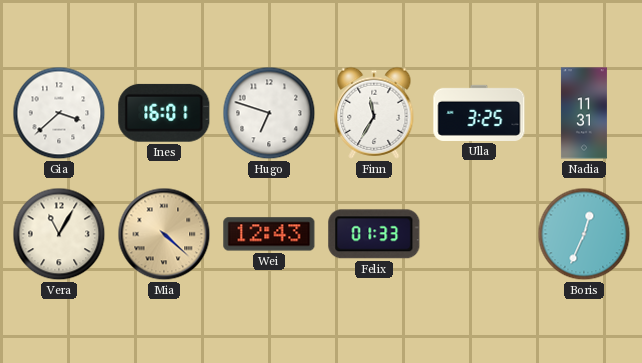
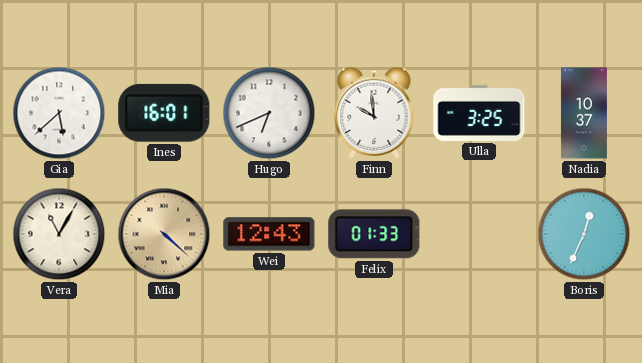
Gia: 3:38 -> 5:38 (59, 113)
Hugo: 6:48 -> 6:41 (269, 113)
Finn: 11:35 -> 9:59 (374, 113)
Nadia: 11:31 -> 10:37 (584, 113)
